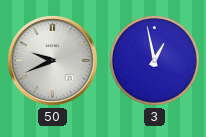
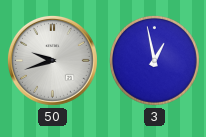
50: 9:41 -> 9:42 (52, 60)
